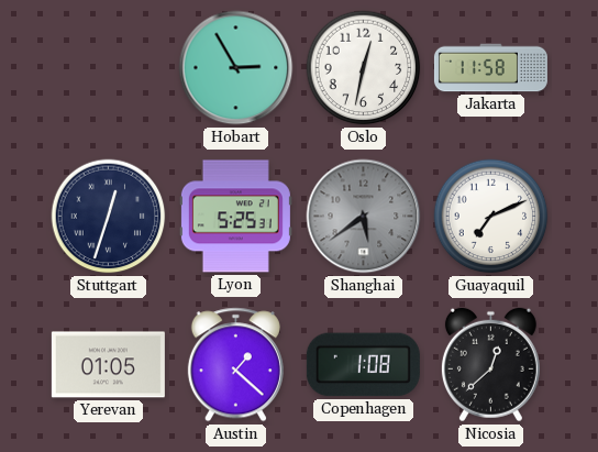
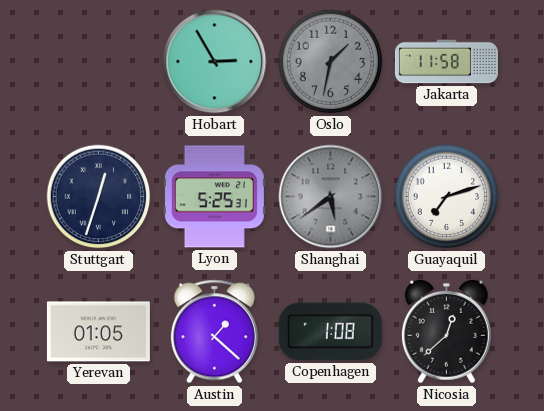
Oslo: 12:32 -> 1:32 (331, 62)
Oslo dial: white -> grey (331, 62)
Guayaquil: 7:11 -> 7:12 (447, 197)
